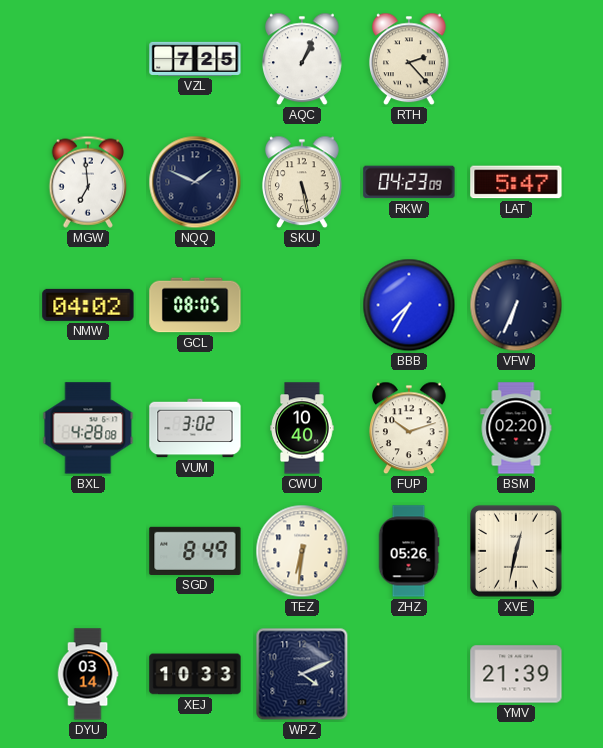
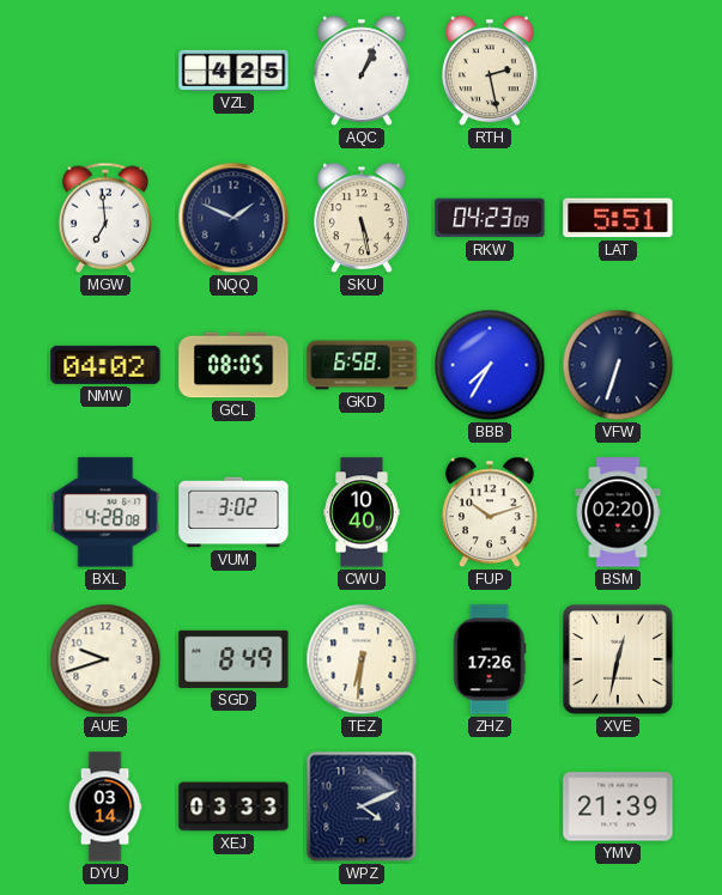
VZL: 7:25 -> 4:25 (233, 71)
RTH: 2:23 -> 2:28 (491, 71)
LAT: 5:47 -> 5:51 (618, 218)
GKD: none -> 6:58 (362, 365)
VFW: 6:34 -> 6:33 (618, 365)
AUE: none -> 9:42 (105, 659)
ZHZ: 05:26 -> 17:26 (490, 659)
XEJ: 10:33 -> 03:33 (233, 806)
